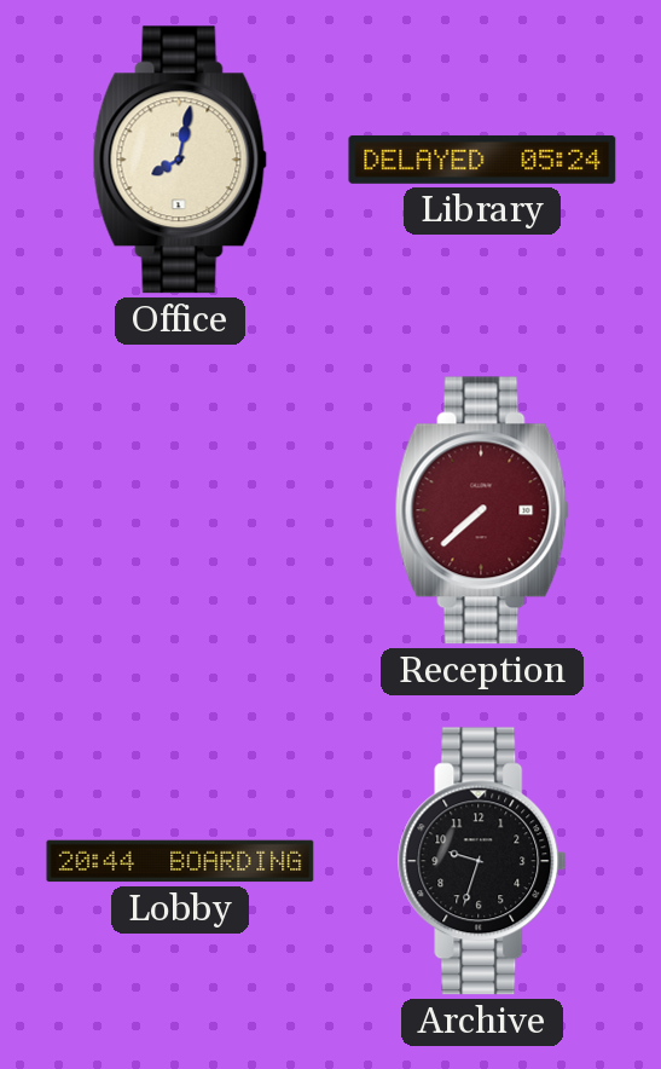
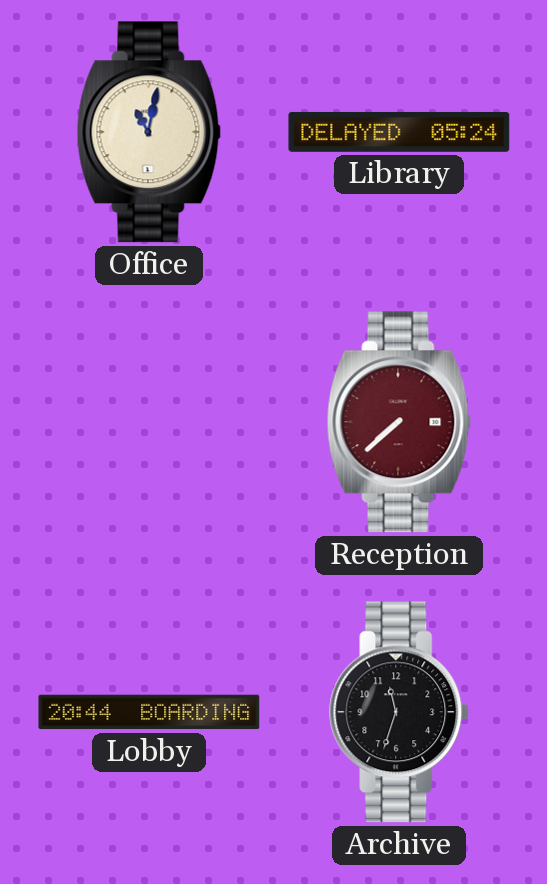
Office: 8:02 -> 11:02 (149, 132)
Archive: 9:33 -> 11:33 (400, 712)
